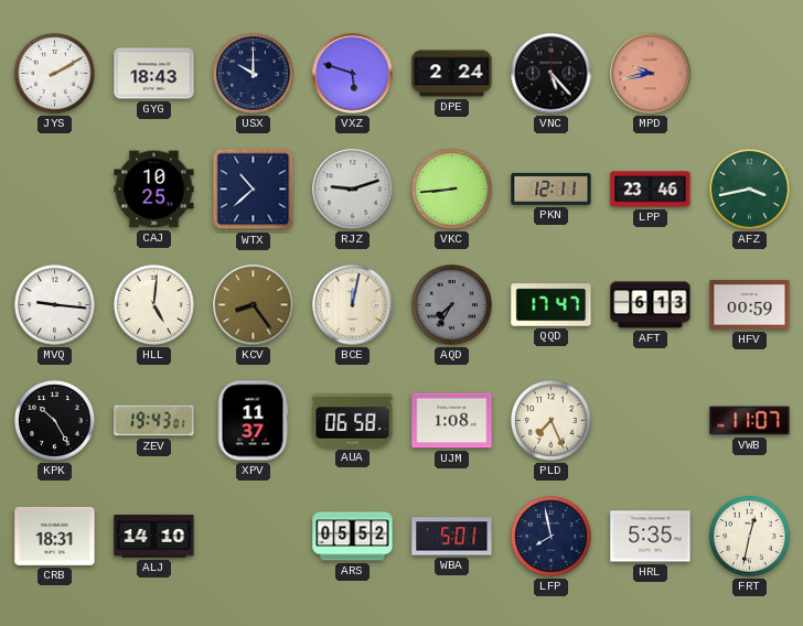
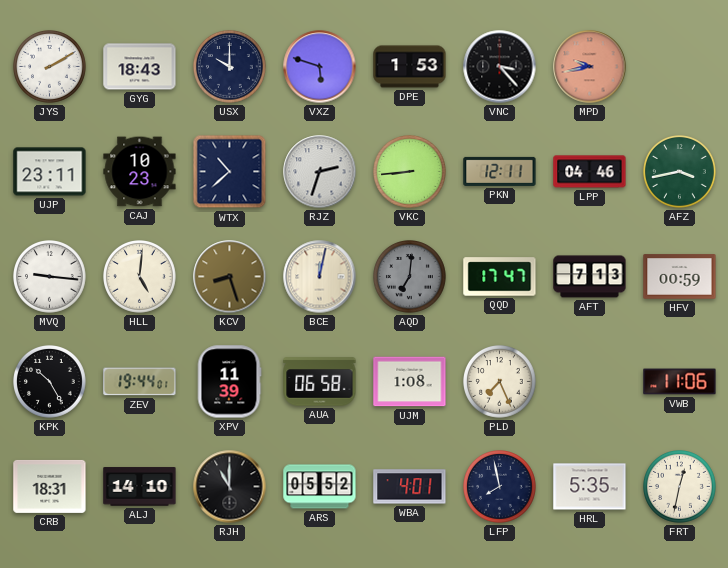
DPE: 2:24 -> 1:53 (410, 67)
VNC: 5:23 -> 3:23 (500, 67)
UJP: none -> 23:11 (50, 172)
CAJ: 10:25 -> 10:23 (140, 172)
RJZ: 9:12 -> 2:33 (320, 172)
LPP: 23:46 -> 04:46 (590, 172)
KCV: 8:24 -> 8:27 (230, 277)
AQD: 7:35 -> 7:01 (410, 277)
AFT: 6:13 -> 7:13 (590, 277)
ZEV: 19:43 -> 19:44 (140, 382)
XPV: 11:37 -> 11:39 (229, 382)
VWB: 11:07 -> 11:06 (680, 382)
RJH: none -> 11:00 (230, 487)
WBA: 5:01 -> 4:01 (410, 487)
